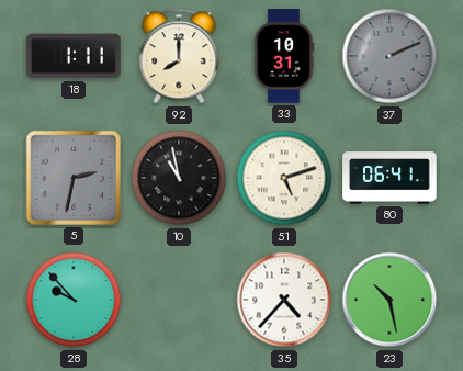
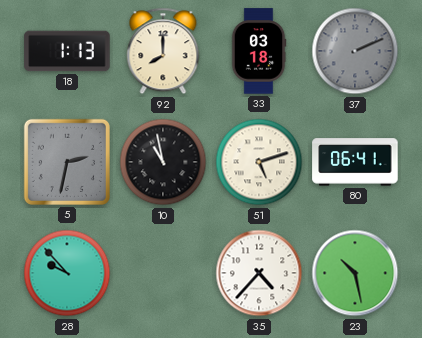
18: 1:11 -> 1:13 (67, 51)
33: 10:31 -> 03:18 (259, 51)
